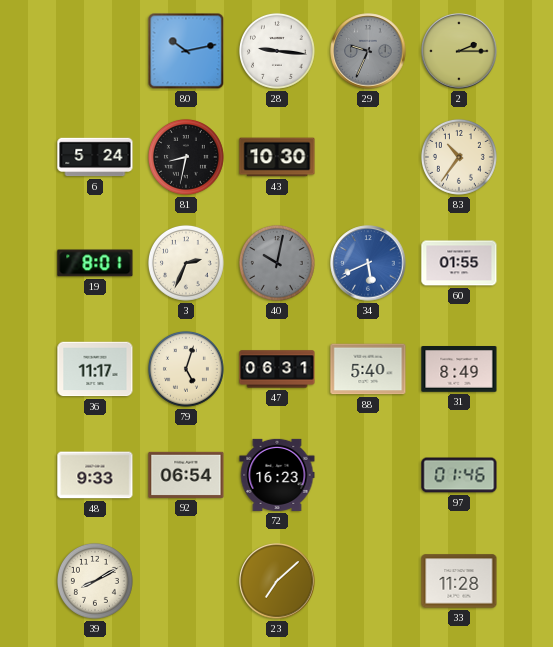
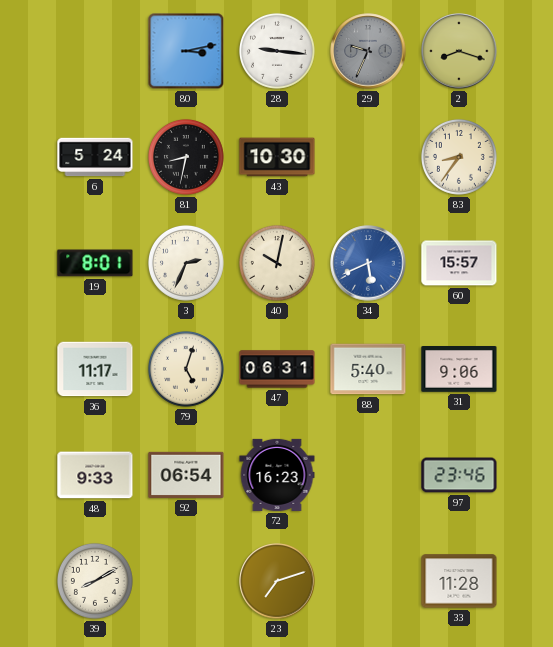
80: 10:13 -> 3:13 (186, 51)
2: 2:15 -> 8:18 (459, 51)
83: 10:36 -> 8:36 (459, 157)
40 dial: grey -> cream (277, 263)
60: 01:55 -> 15:57 (459, 263)
31: 8:49 -> 9:06 (459, 370)
97: 01:46 -> 23:46 (459, 475)
23: 7:08 -> 7:12 (277, 581)
